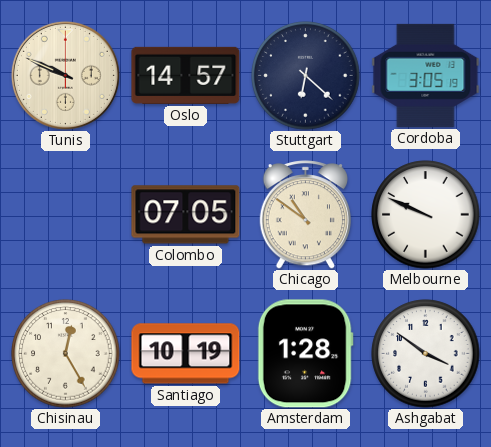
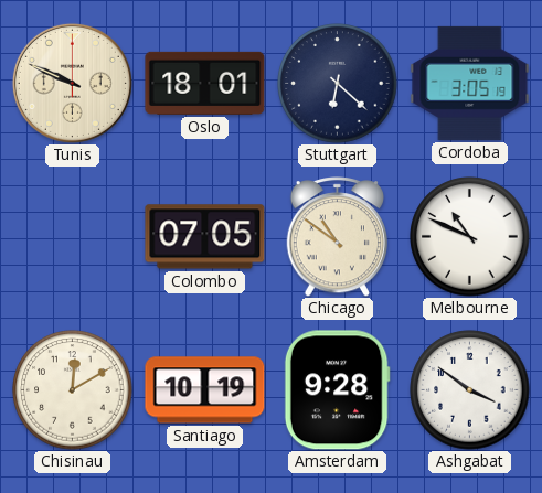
Oslo: 14:57 -> 18:01 (205, 83)
Melbourne: 9:49 -> 10:49 (470, 237)
Chisinau: 12:25 -> 12:10 (73, 390)
Amsterdam: 1:28 -> 9:28 (337, 390)
